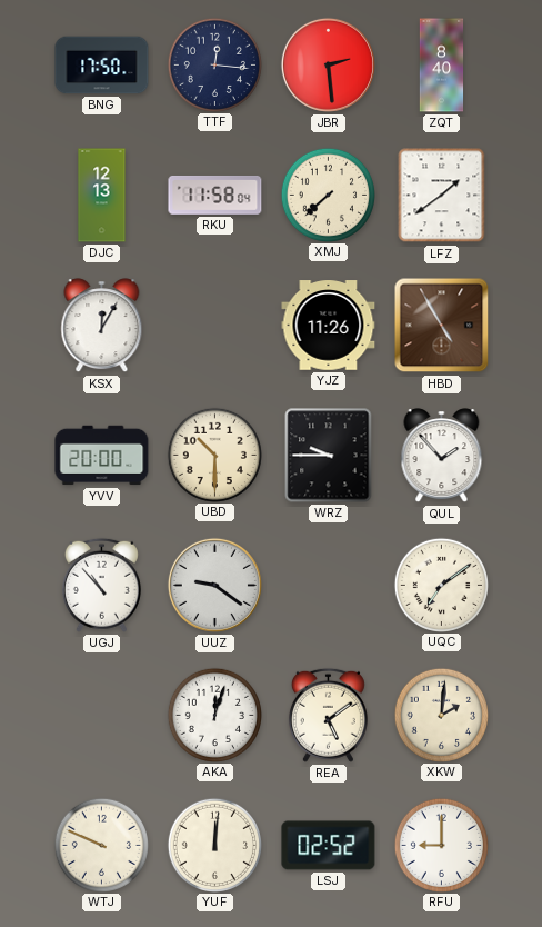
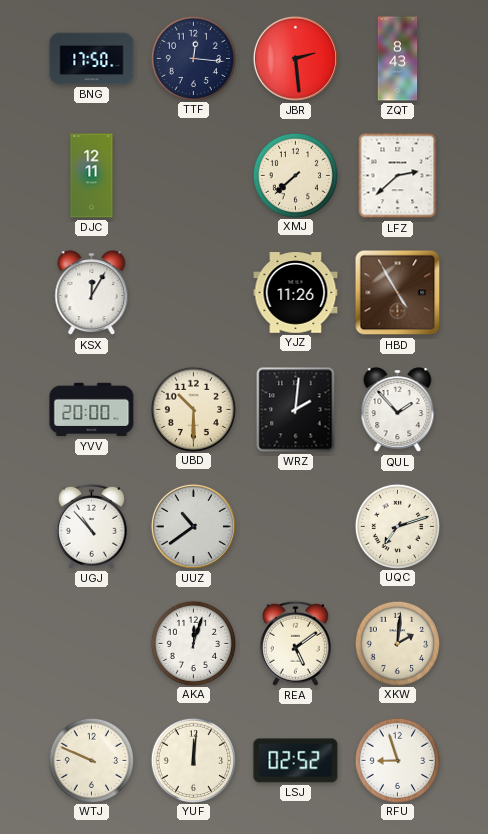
ZQT: 8:40 -> 8:43 (398, 59)
DJC: 12:13 -> 12:11 (92, 176)
RKU: 11:58 -> none (215, 195)
LFZ: 1:39 -> 2:38 (398, 176)
WRZ: 9:45 -> 2:01 (296, 410)
UUZ: 9:21 -> 10:39 (193, 526)
UQC: 7:09 -> 7:12 (397, 526)
RFU: 9:00 -> 8:57 (397, 760)
